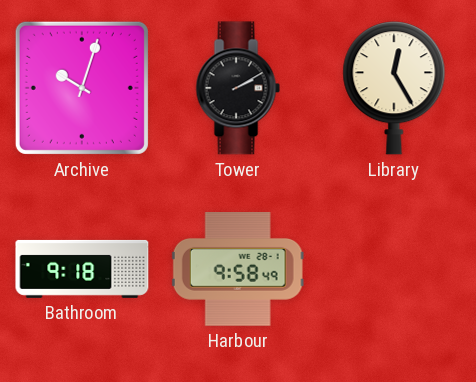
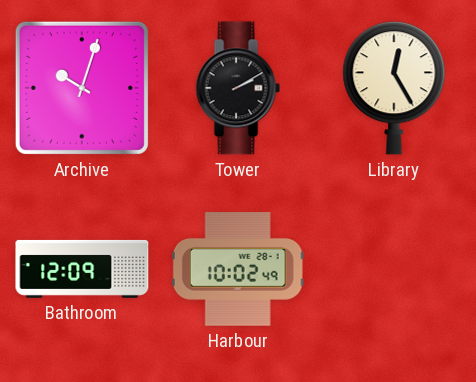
Bathroom: 9:18 -> 12:09 (82, 269)
Harbour: 9:58 -> 10:02 (238, 270)
